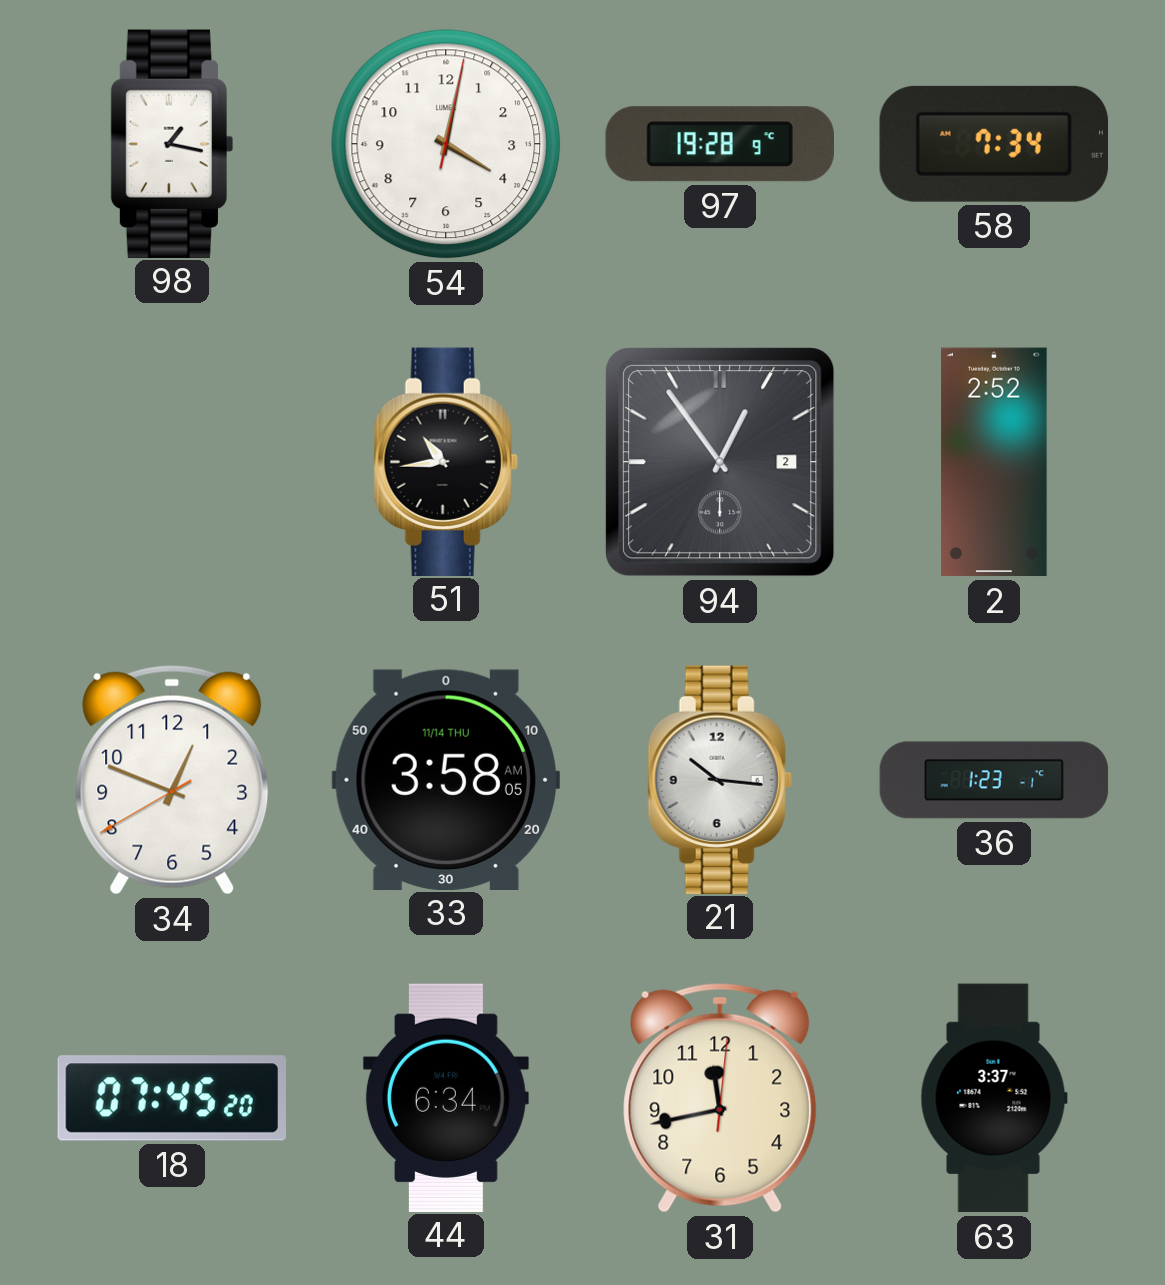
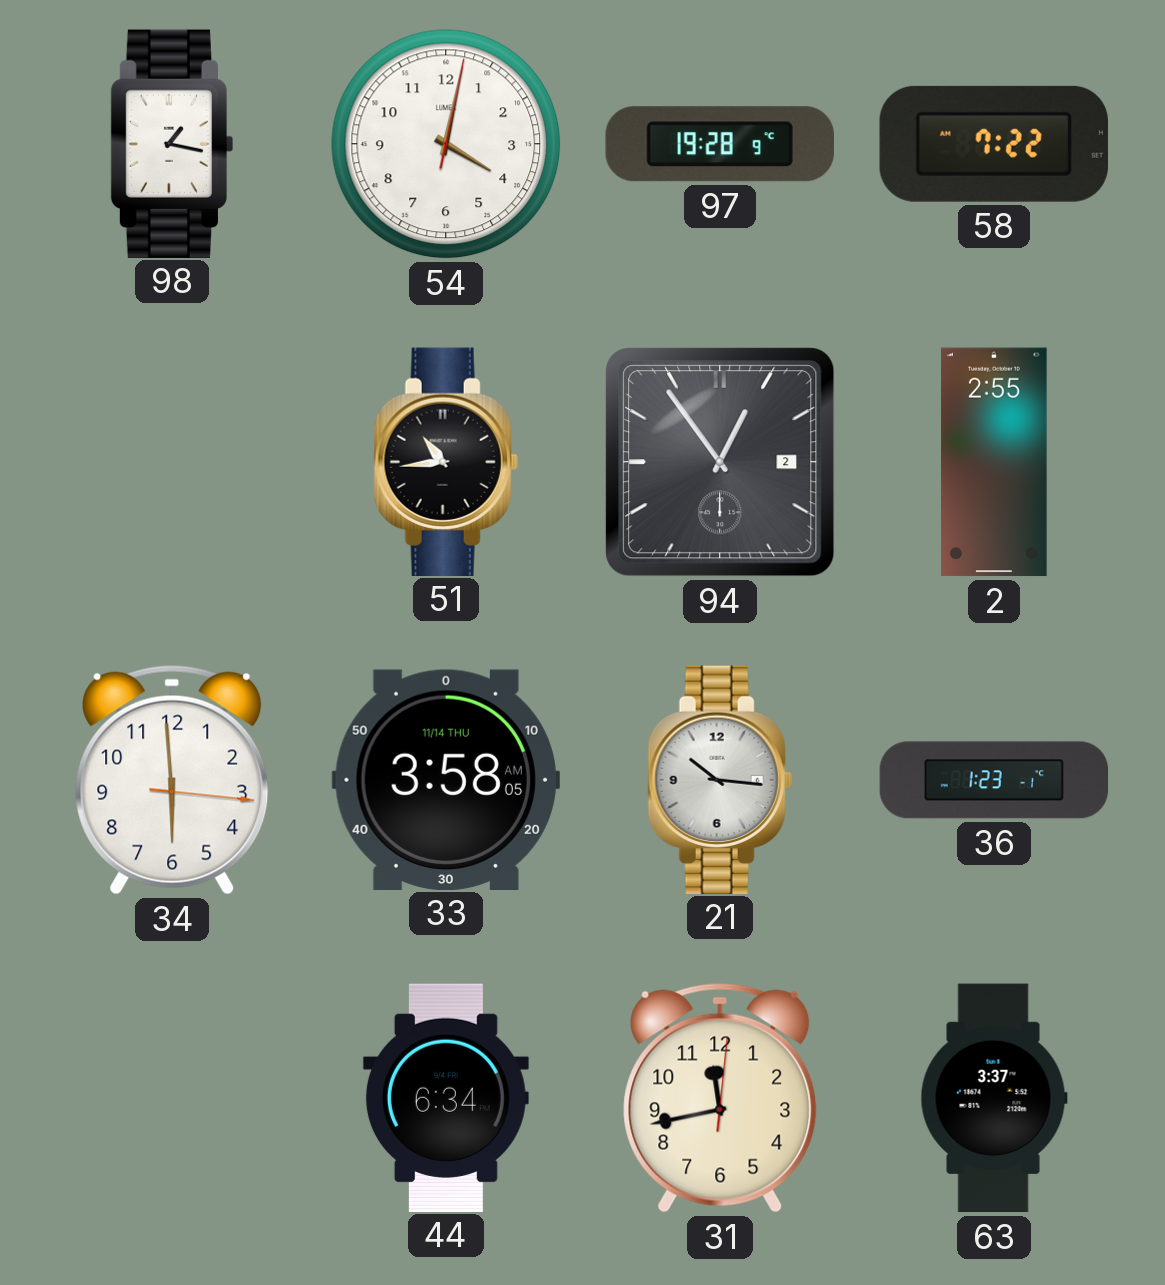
58: 7:34 -> 7:22 (994, 144)
2: 2:52 -> 2:55 (994, 462)
34: 12:48 -> 5:59 (172, 780)
18: 07:45 -> none (171, 1098)
